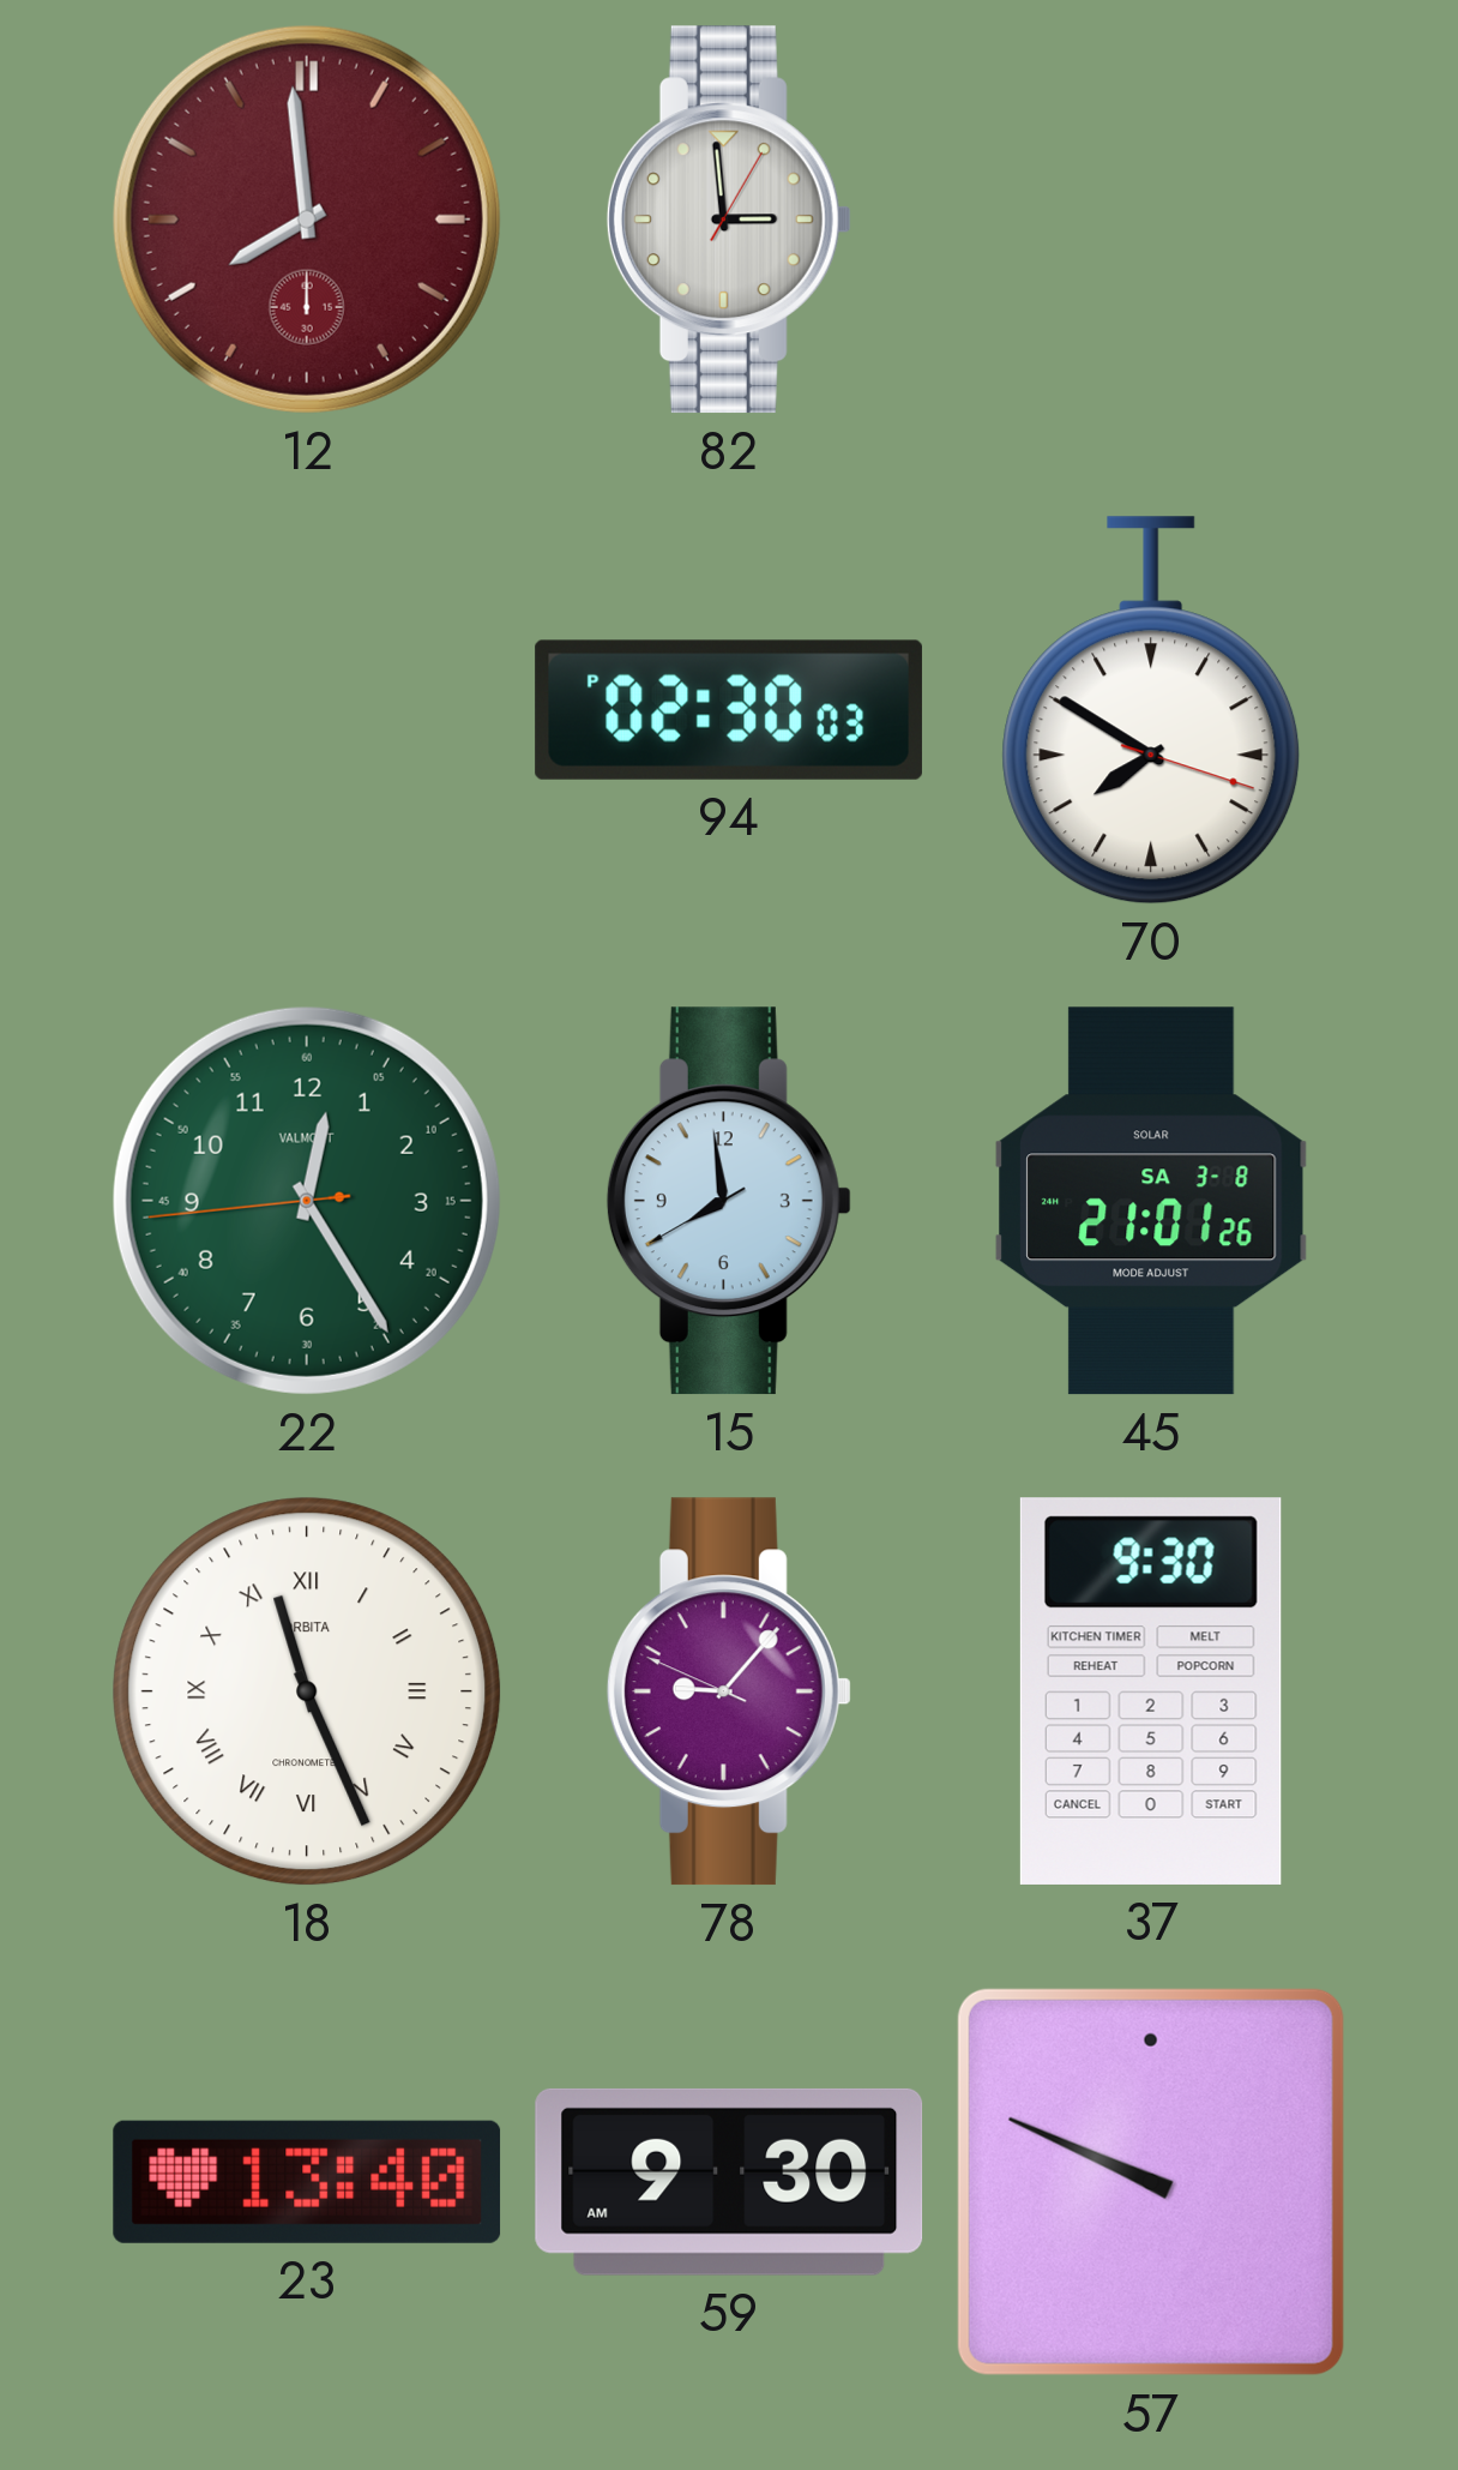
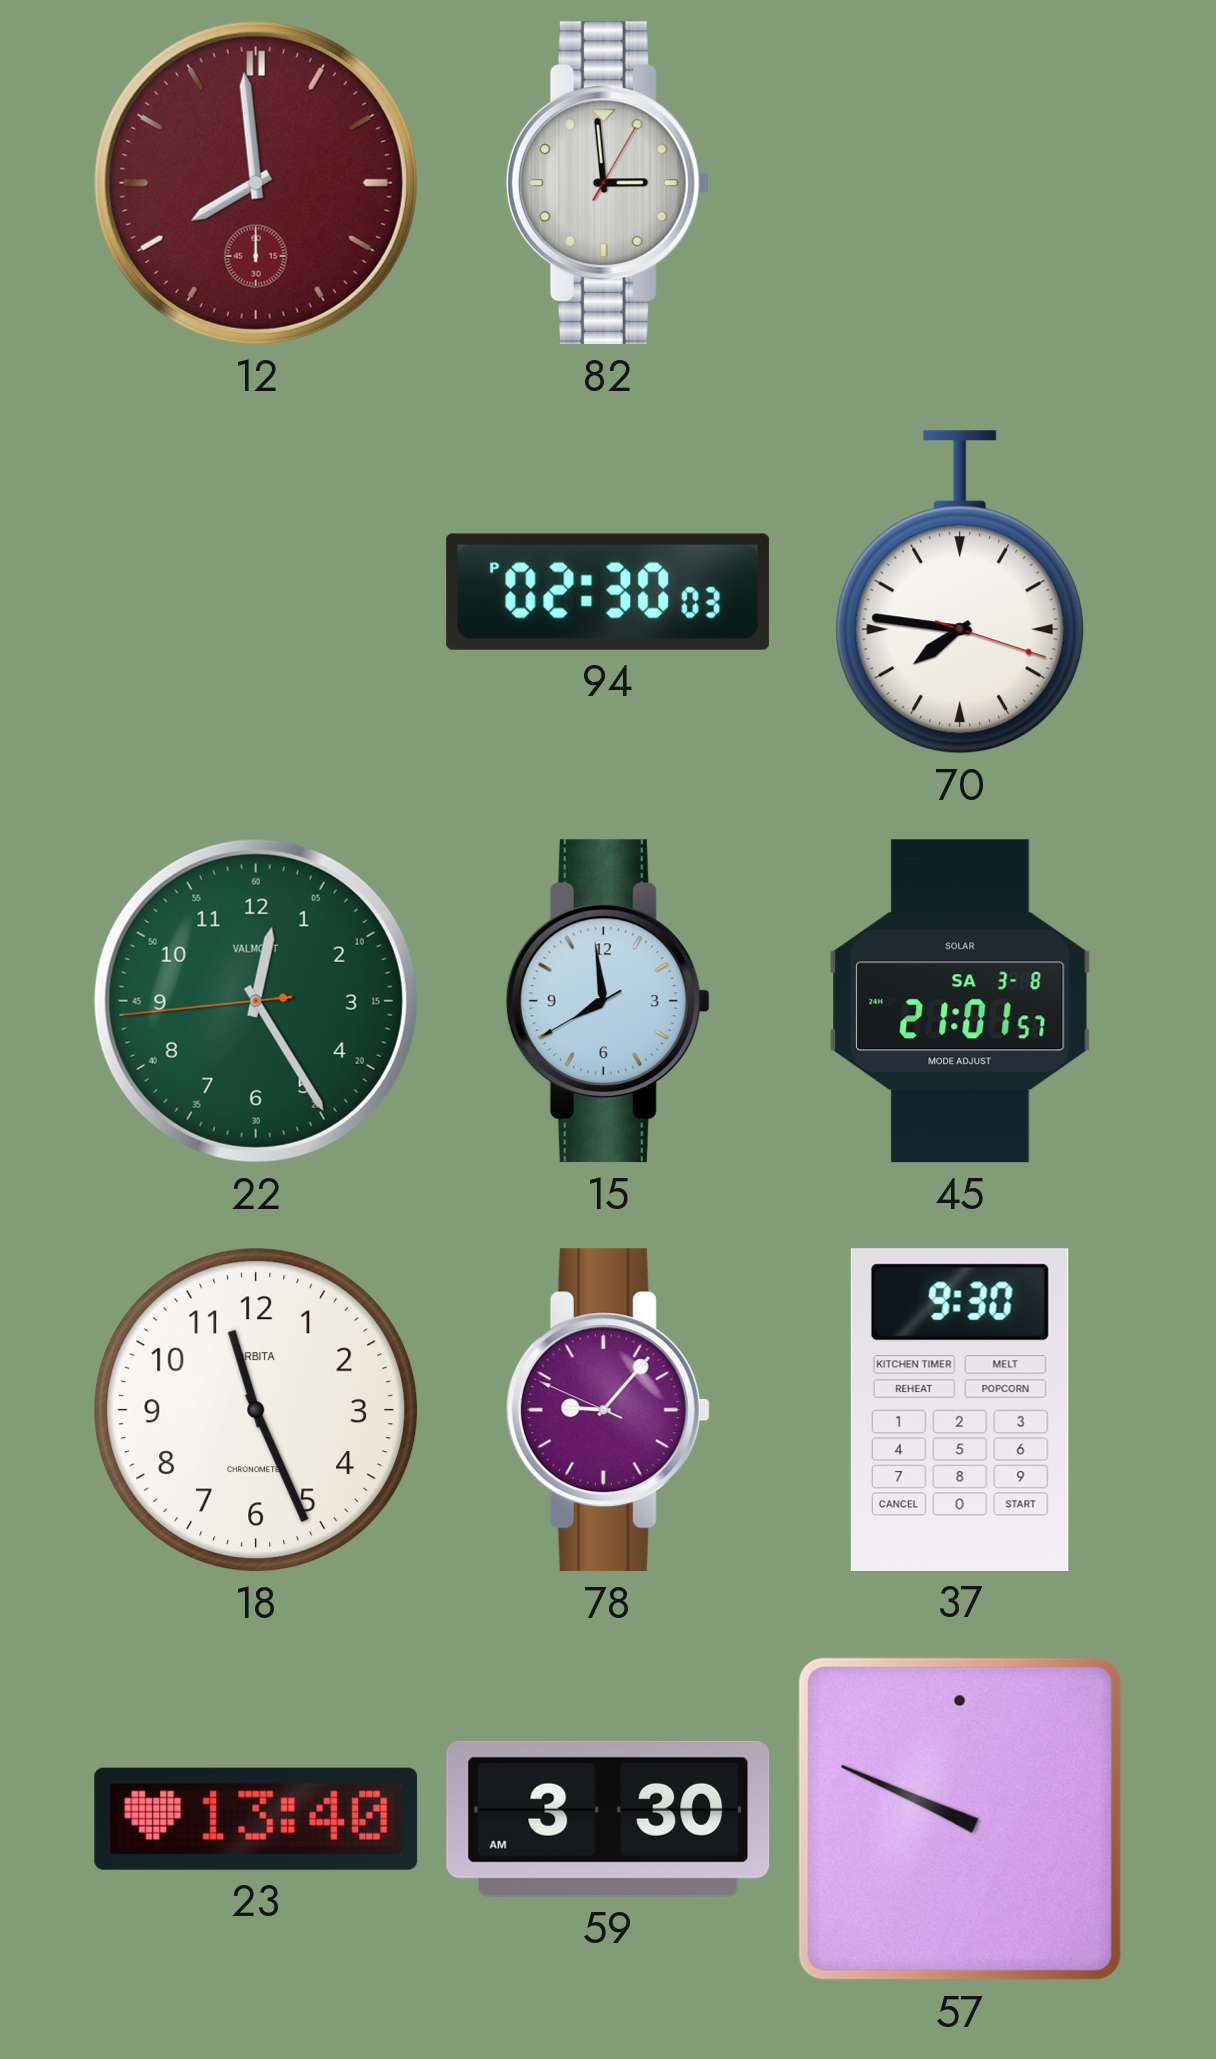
70: 7:50 -> 7:46 (960, 592)
45: 21:01:26 -> 21:01:57 (960, 1001)
18 numerals: Roman -> Arabic (256, 1410)
59: 9:30 -> 3:30 (608, 1819)
